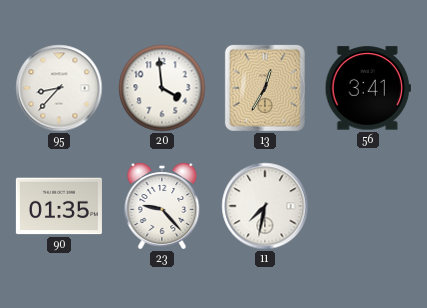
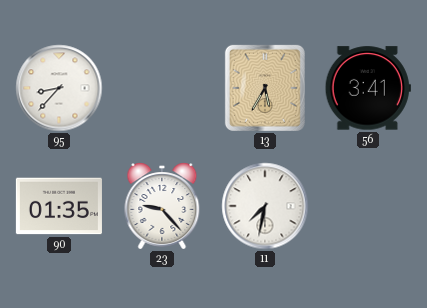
20: 3:59 -> none (162, 88)
13: 12:35 -> 5:35 (265, 88)
